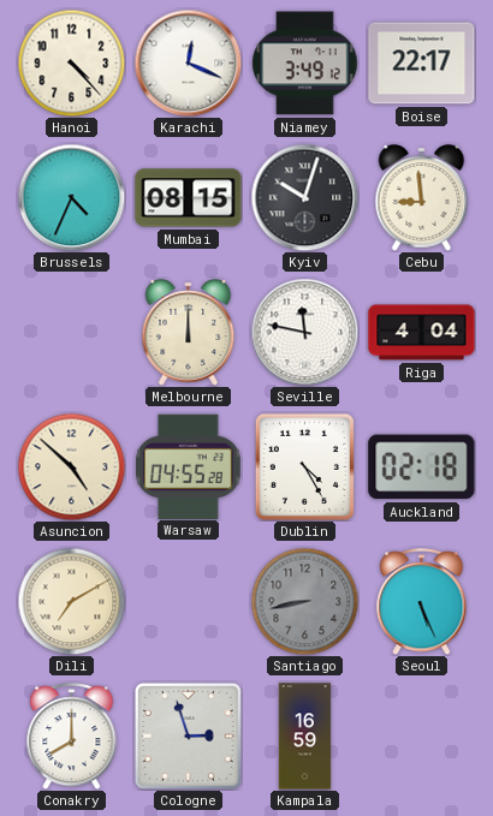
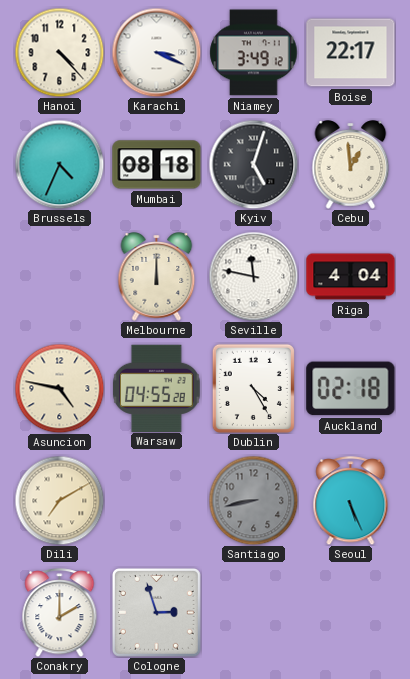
Karachi: 12:19 -> 3:19 (156, 52)
Mumbai: 08:15 -> 08:18 (157, 165)
Kyiv: 10:03 -> 5:03 (253, 164)
Cebu: 8:59 -> 12:59 (351, 165)
Asuncion: 4:52 -> 4:47 (59, 388)
Conakry: 8:00 -> 2:00 (60, 613)
Kampala: 16:59 -> none (305, 737)
